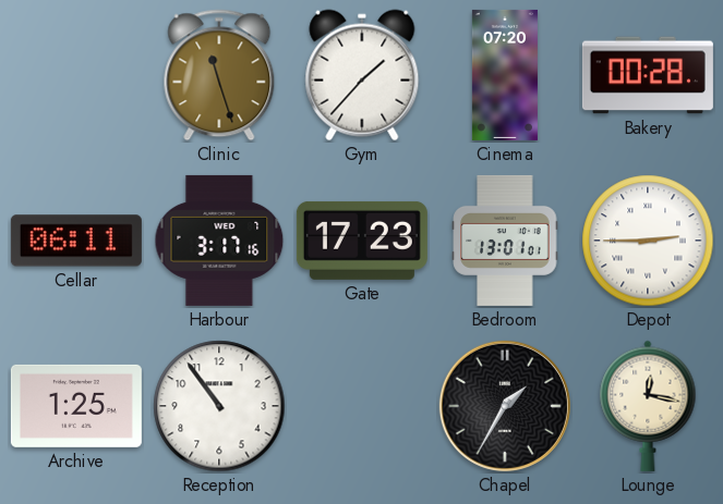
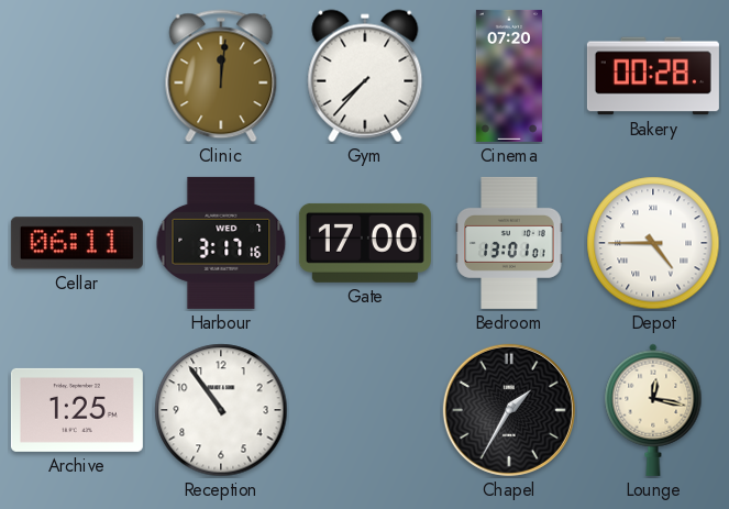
Clinic: 11:27 -> 12:01 (221, 76)
Gym: 1:37 -> 7:37 (365, 76)
Gate: 17:23 -> 17:00 (365, 243)
Depot: 2:45 -> 4:45 (653, 243)
